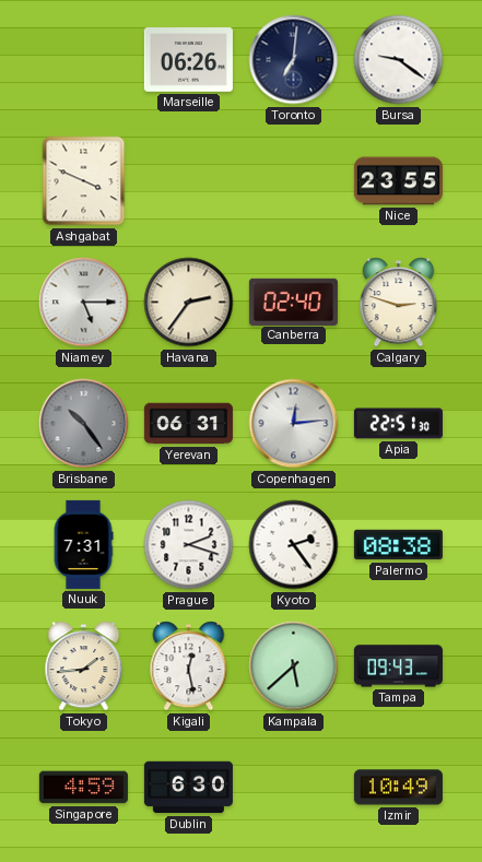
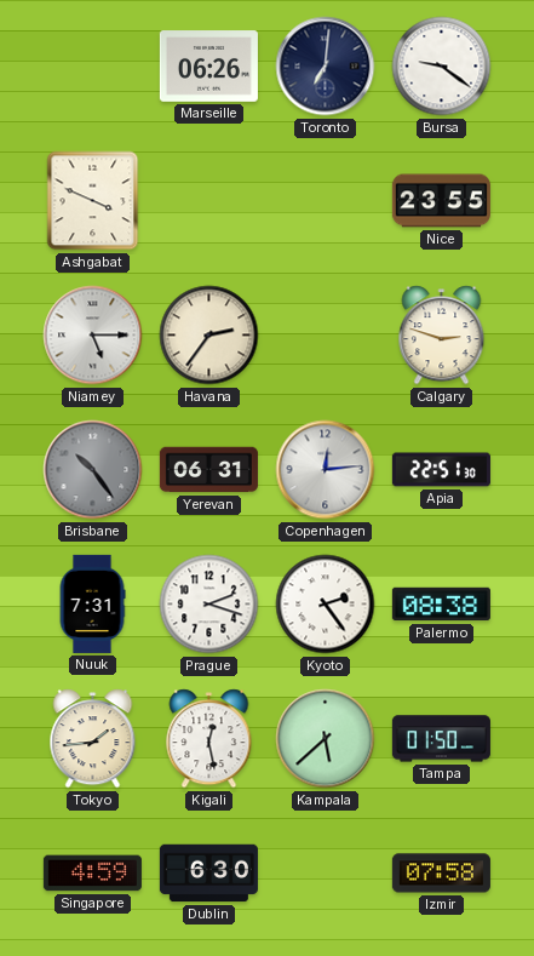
Canberra: 02:40 -> none (293, 302)
Tampa: 09:43 -> 01:50 (441, 739)
Izmir: 10:49 -> 07:58 (441, 874)
